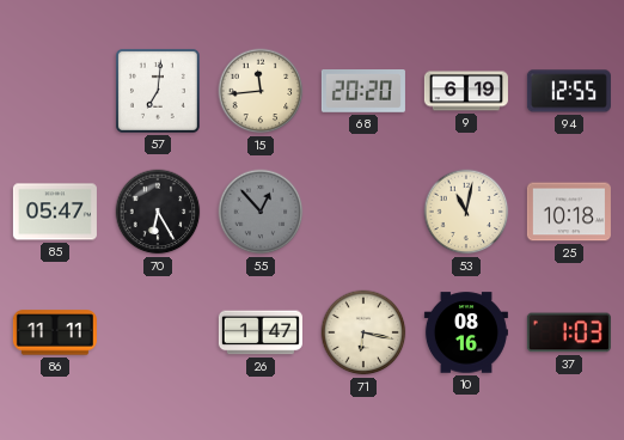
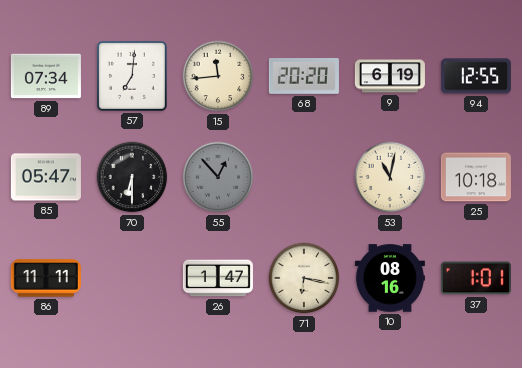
89: none -> 07:34 (46, 76)
70: 6:25 -> 6:30 (132, 177)
37: 1:03 -> 1:01 (476, 278)
